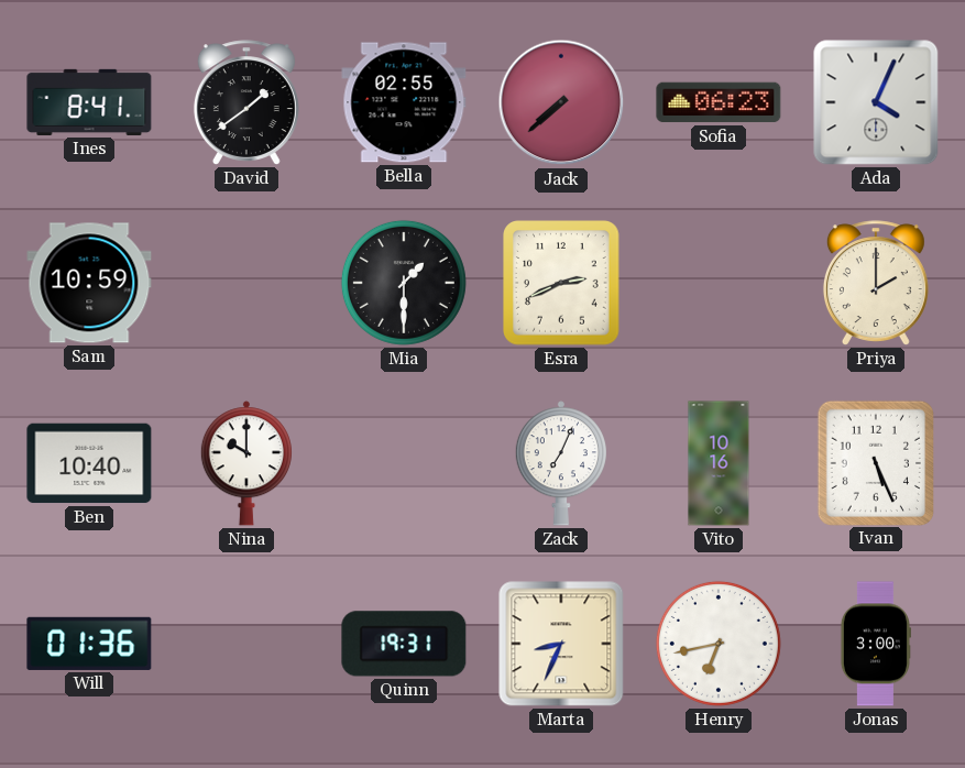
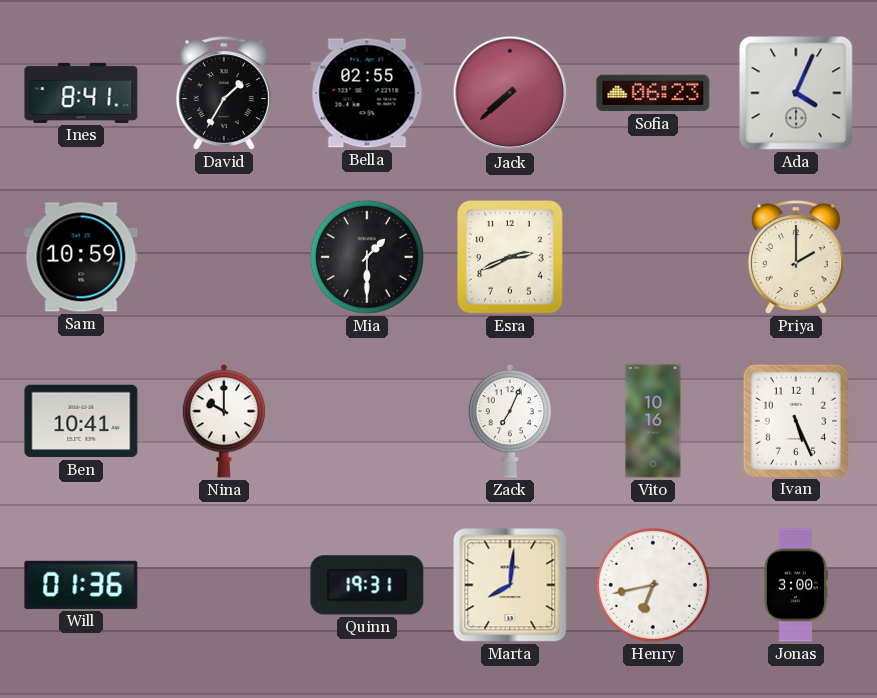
David: 1:39 -> 1:35 (224, 93)
Ben: 10:40 -> 10:41 (81, 421)
Marta: 8:34 -> 8:01 (510, 585)
